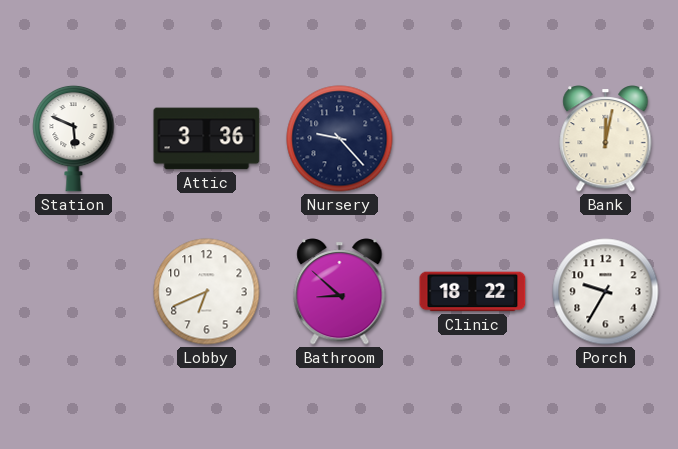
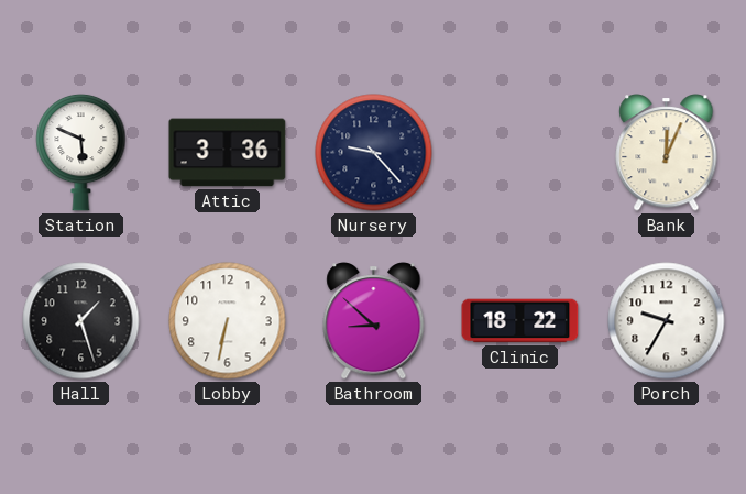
Bank: 12:02 -> 12:04 (667, 153)
Hall: none -> 1:27 (81, 321)
Lobby: 6:41 -> 6:32 (228, 321)
